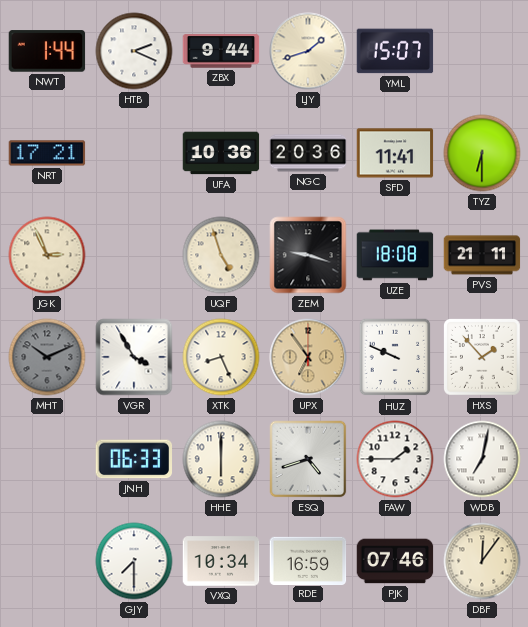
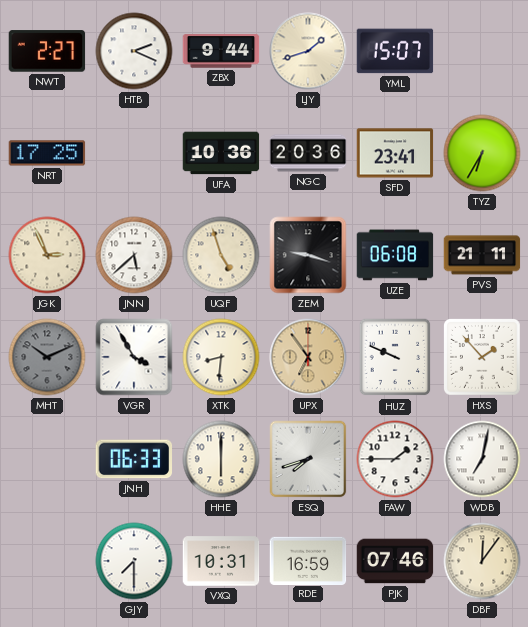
NWT: 1:44 -> 2:27 (47, 51)
NRT: 17:21 -> 17:25 (47, 153)
SFD: 11:41 -> 23:41 (395, 153)
TYZ: 6:30 -> 6:35 (482, 153)
JNN: none -> 5:38 (134, 255)
UZE: 18:08 -> 06:08 (395, 255)
XTK: 8:26 -> 8:31 (221, 357)
ESQ: 4:42 -> 7:42 (308, 459)
VXQ: 10:34 -> 10:31 (221, 561)
